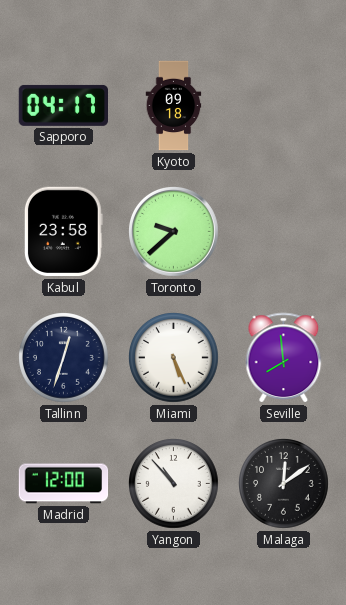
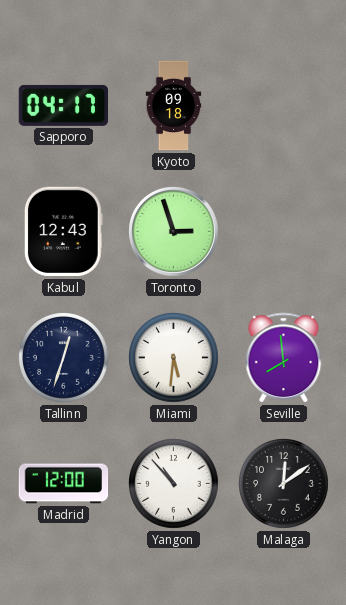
Kabul: 23:58 -> 12:43 (63, 232)
Toronto: 9:38 -> 2:57 (174, 232)
Miami: 5:26 -> 5:31 (174, 358)
